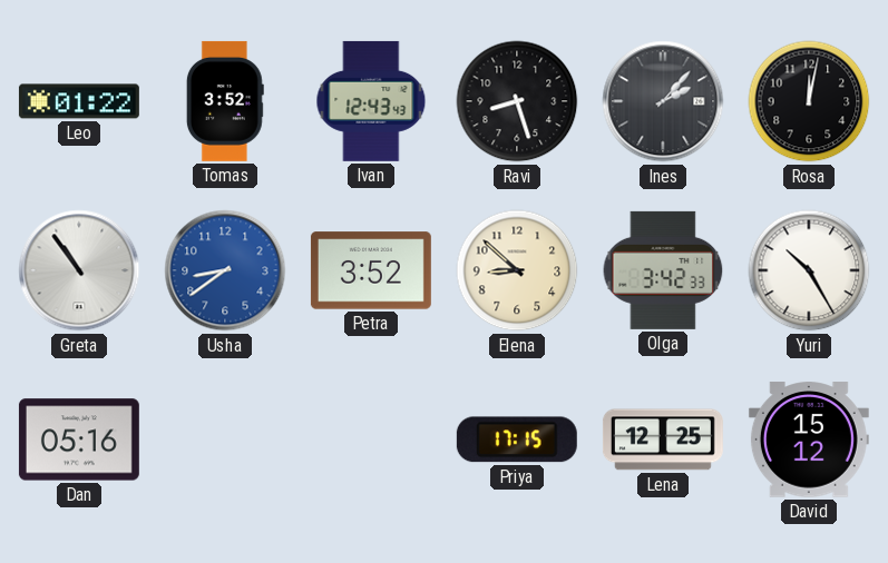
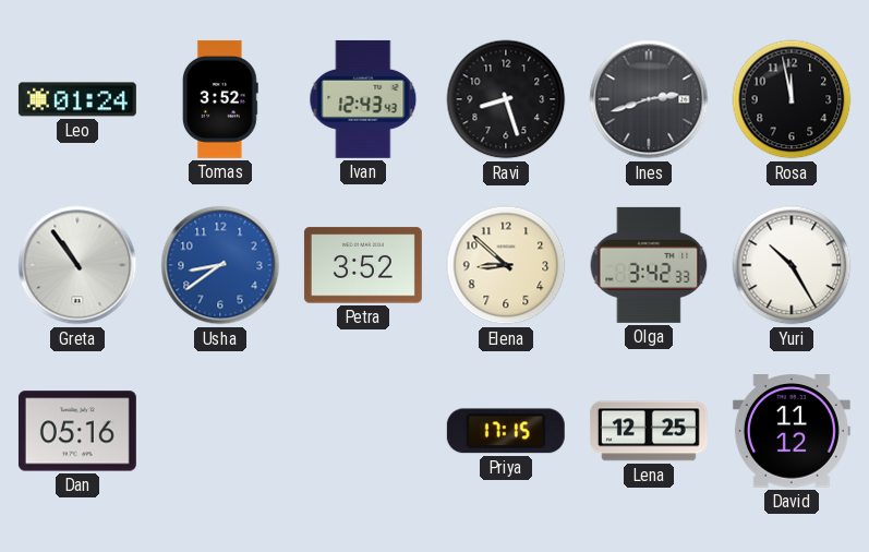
Leo: 01:22 -> 01:24 (77, 99)
Ines: 2:07 -> 2:42 (649, 99)
Rosa: 12:02 -> 11:58 (792, 99)
David: 15:12 -> 11:12 (792, 431)
